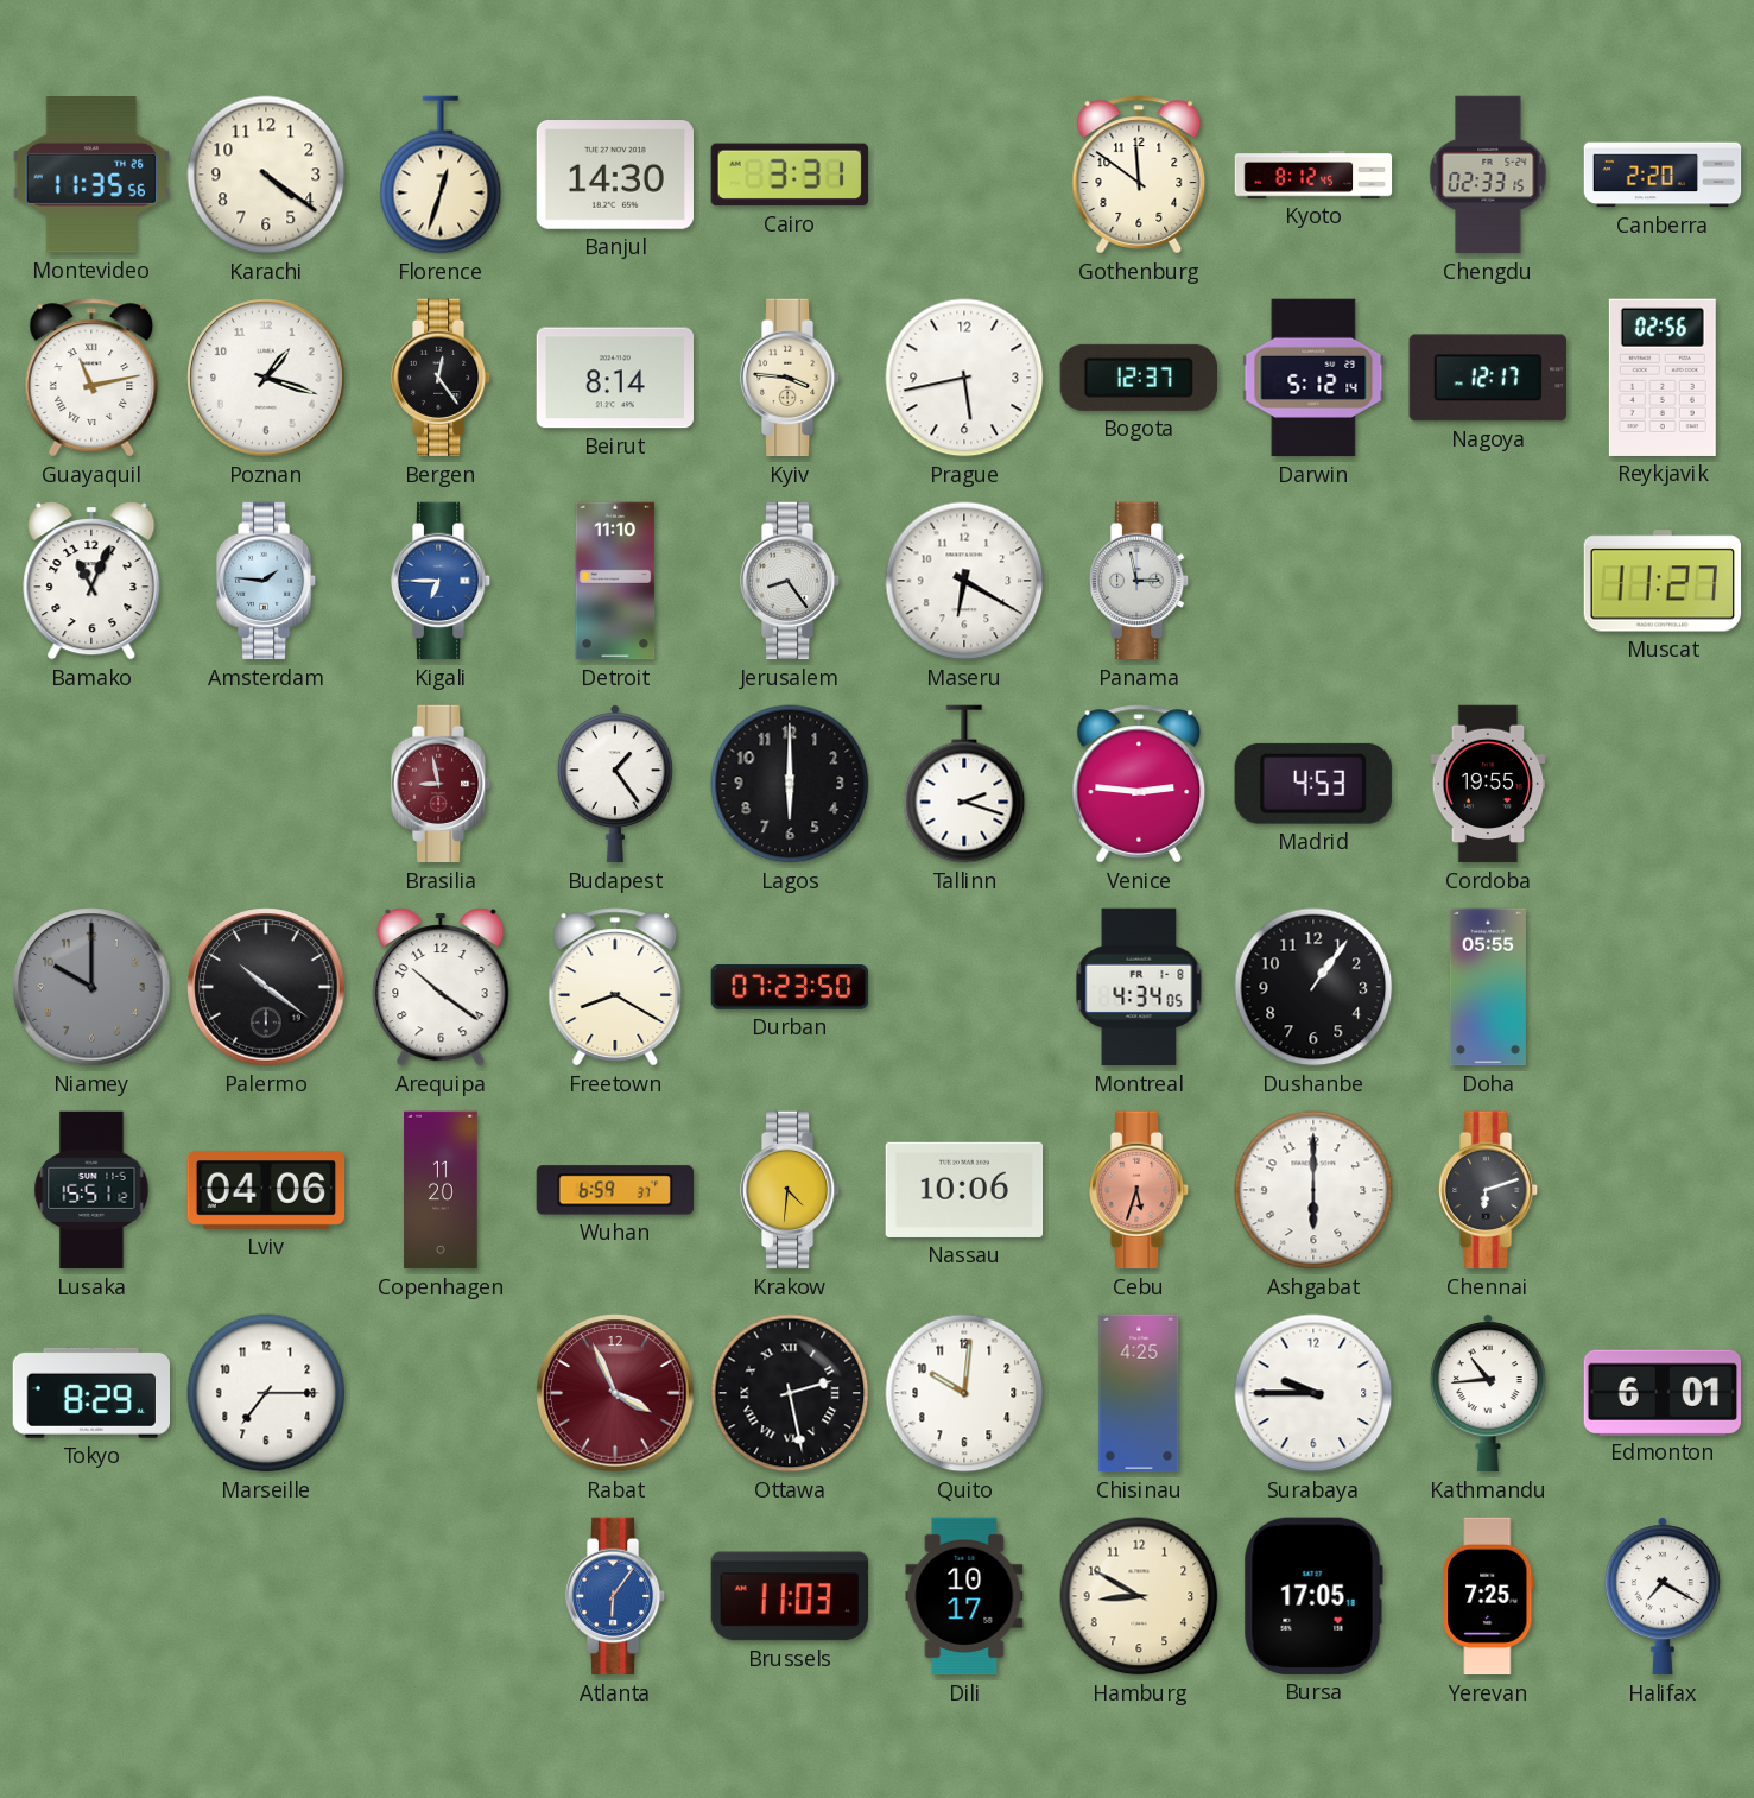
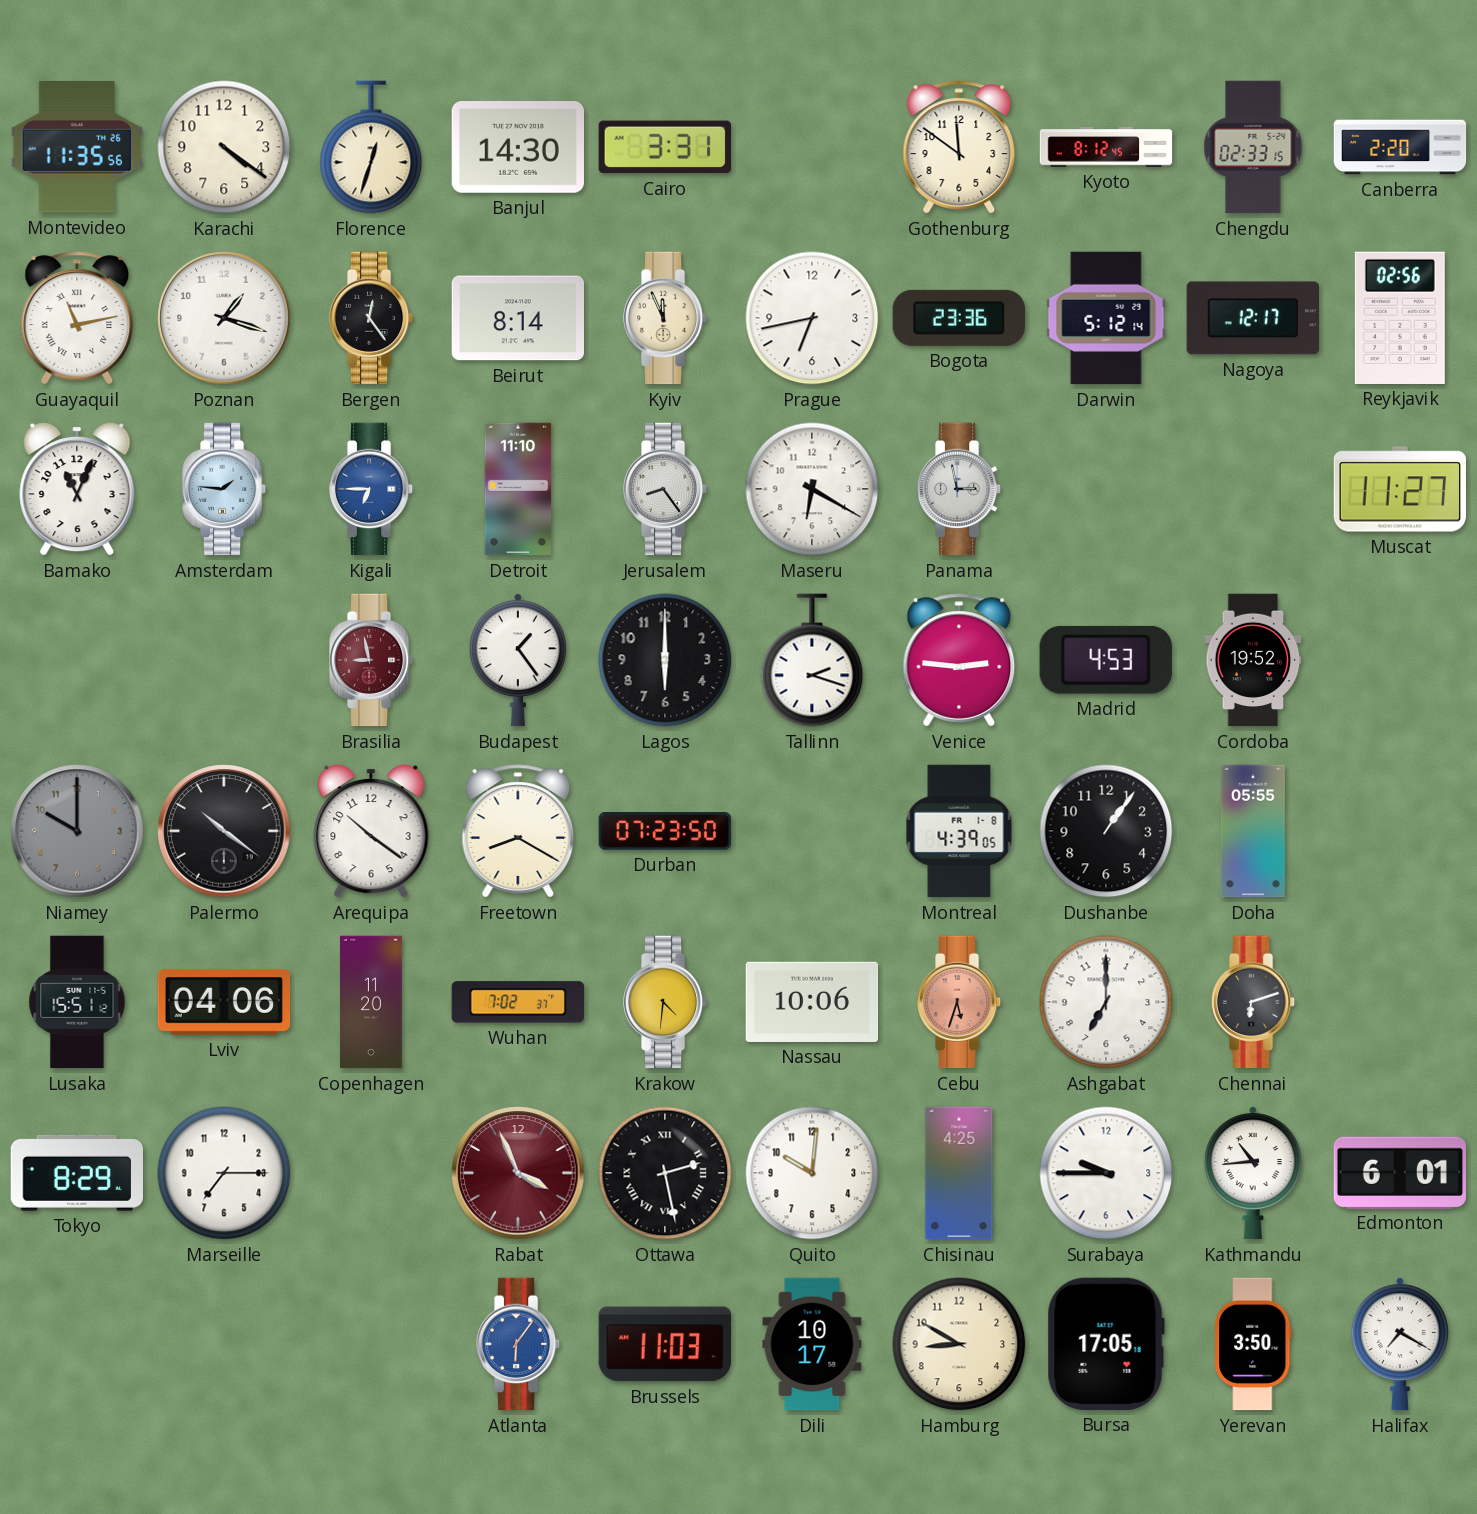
Kyiv: 3:46 -> 11:56 (665, 318)
Prague: 5:43 -> 6:43 (812, 318)
Bogota: 12:37 -> 23:36 (959, 318)
Cordoba: 19:55 -> 19:52 (1253, 660)
Montreal: 4:34 -> 4:39 (959, 831)
Wuhan: 6:59 -> 7:02 (518, 1002)
Ashgabat: 6:00 -> 7:00 (1106, 1002)
Yerevan: 7:25 -> 3:50 (1253, 1344)
